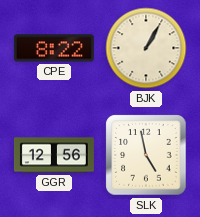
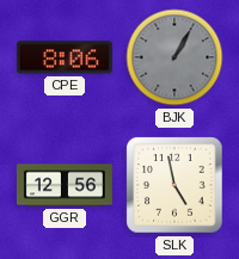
CPE: 8:22 -> 8:06 (65, 57)
BJK dial: cream -> grey (174, 57)
